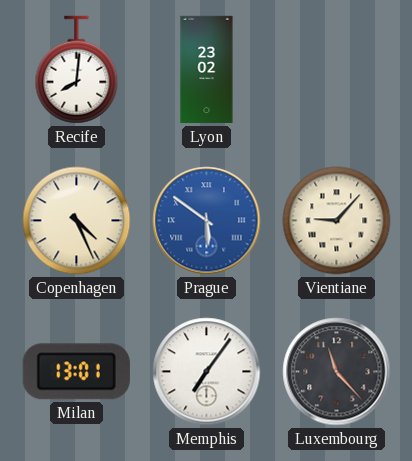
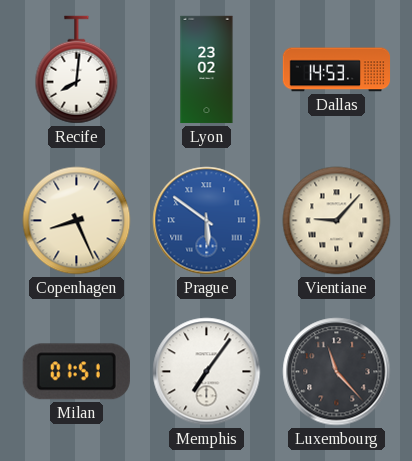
Dallas: none -> 14:53 (337, 70)
Copenhagen: 4:26 -> 8:26 (77, 221)
Milan: 13:01 -> 01:51 (76, 372)
